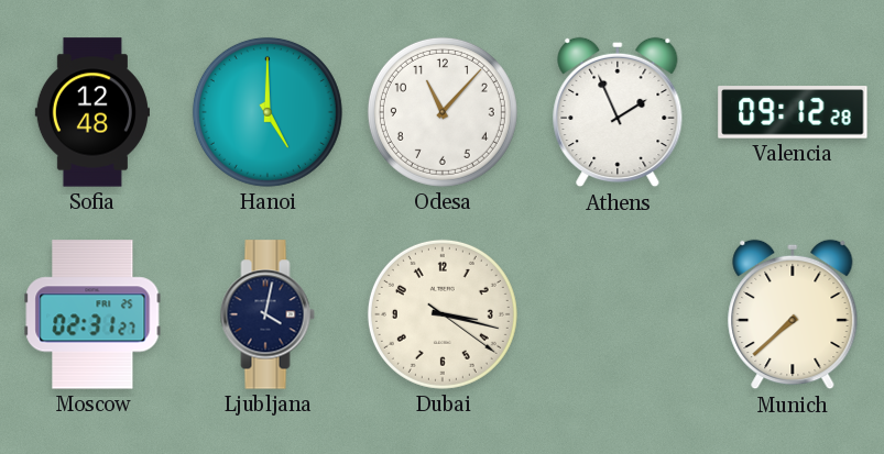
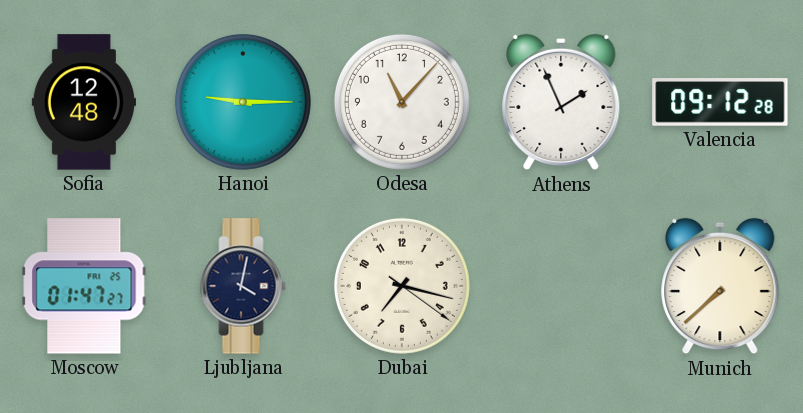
Hanoi: 5:00 -> 9:15 (243, 102)
Moscow: 02:31 -> 01:47 (84, 286)
Dubai: 3:17 -> 7:17 (402, 286)
